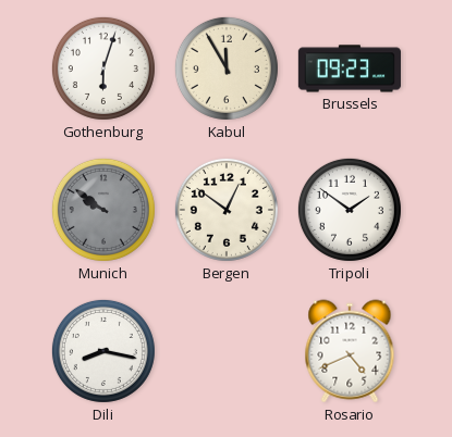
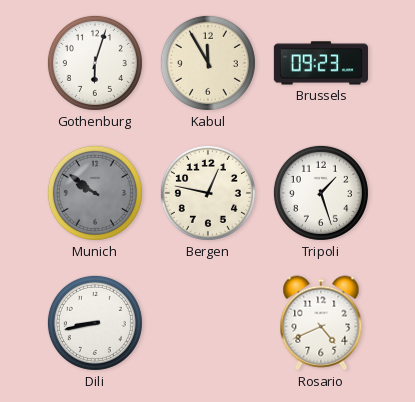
Bergen: 12:51 -> 12:47 (208, 193)
Tripoli: 1:51 -> 1:27 (321, 193)
Dili: 8:17 -> 8:43 (95, 323)
